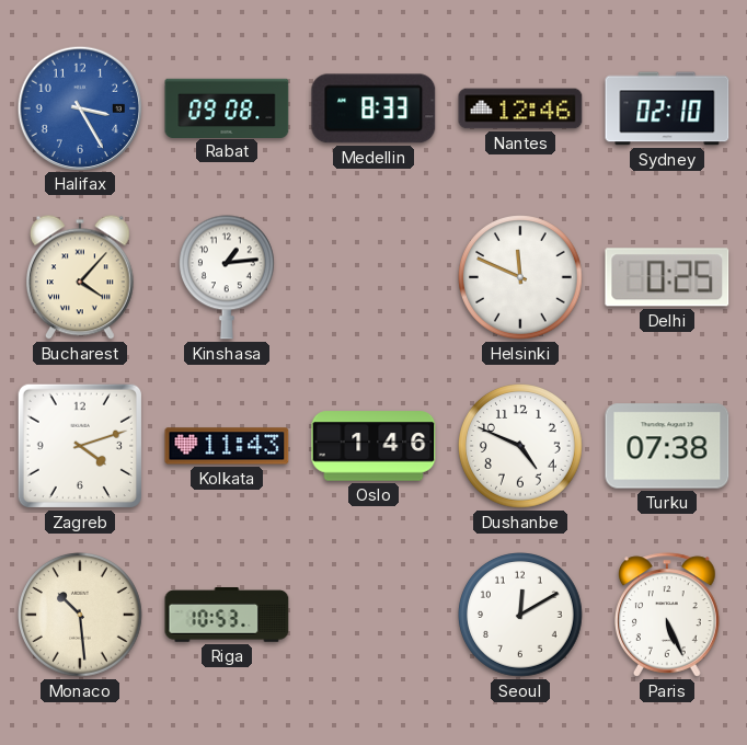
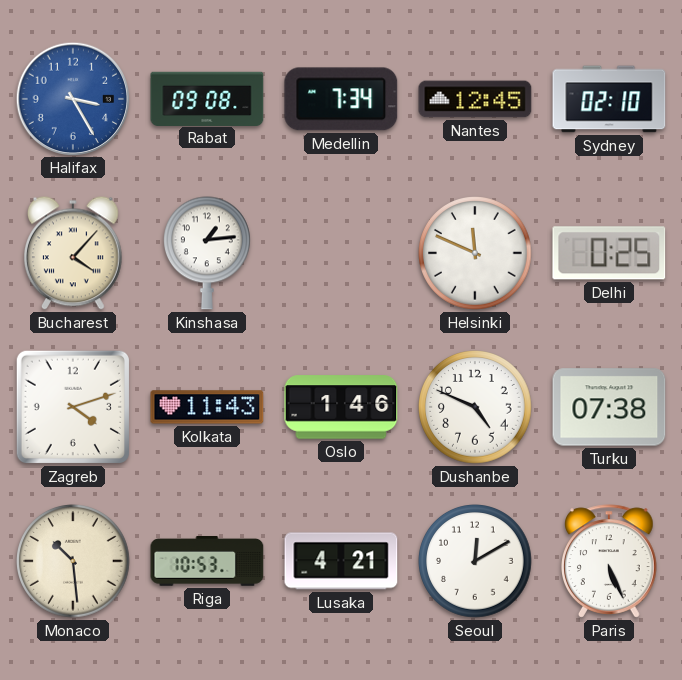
Medellin: 8:33 -> 7:34 (341, 99)
Nantes: 12:46 -> 12:45 (475, 99)
Lusaka: none -> 4:21 (341, 561)
